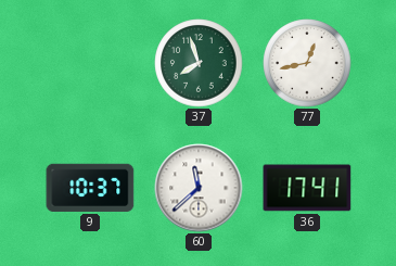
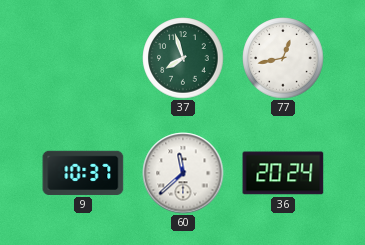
36: 17:41 -> 20:24 (283, 173)
